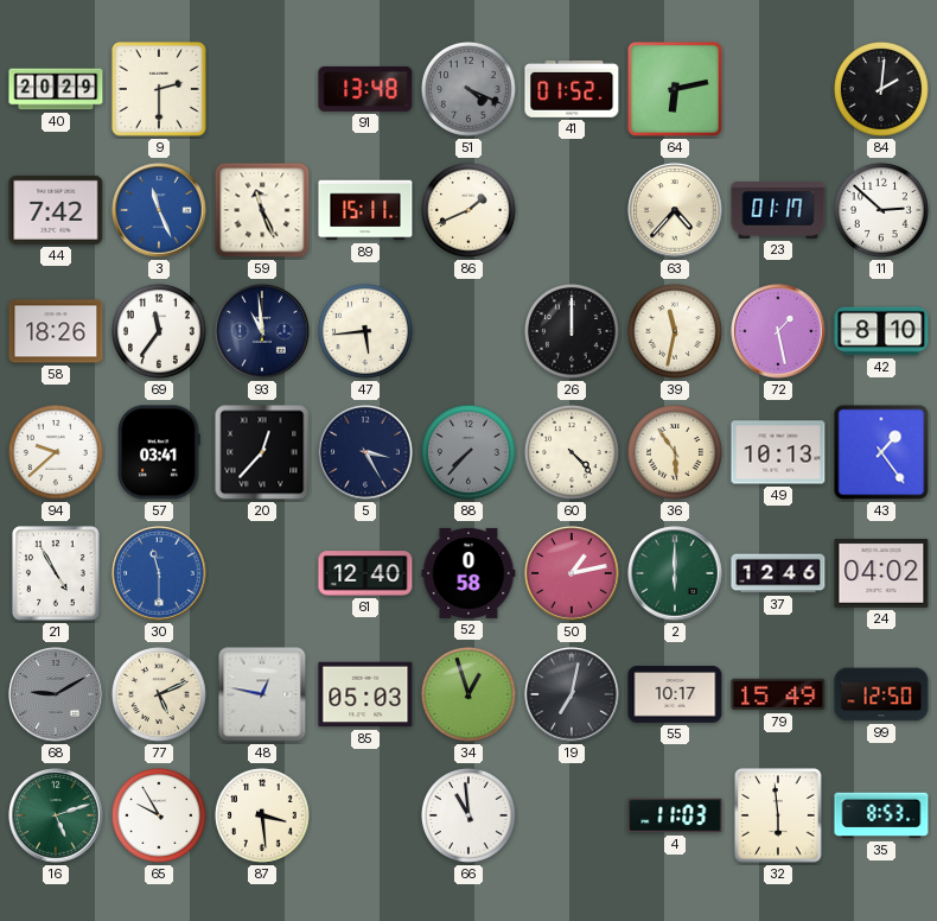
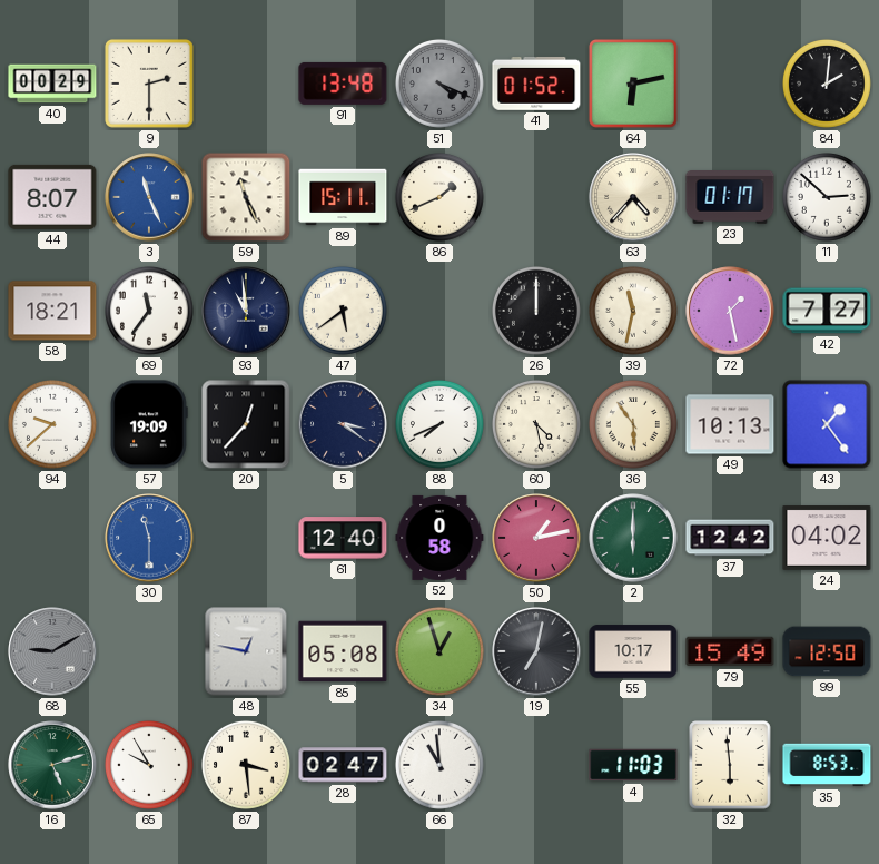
40: 20:29 -> 00:29 (52, 84)
44: 7:42 -> 8:07 (52, 197)
58: 18:26 -> 18:21 (52, 311)
47: 5:44 -> 5:39 (343, 311)
42: 8:10 -> 7:27 (827, 311)
57: 03:41 -> 19:09 (149, 424)
5: 3:25 -> 3:21 (343, 424)
88: 7:37 -> 7:41 (439, 424)
88 dial: grey -> white (439, 424)
60: 4:23 -> 4:28 (536, 424)
21: 4:55 -> none (56, 573)
37: 12:46 -> 12:42 (730, 538)
77: 5:11 -> none (159, 694)
85: 05:03 -> 05:08 (343, 651)
28: none -> 02:47 (343, 765)
